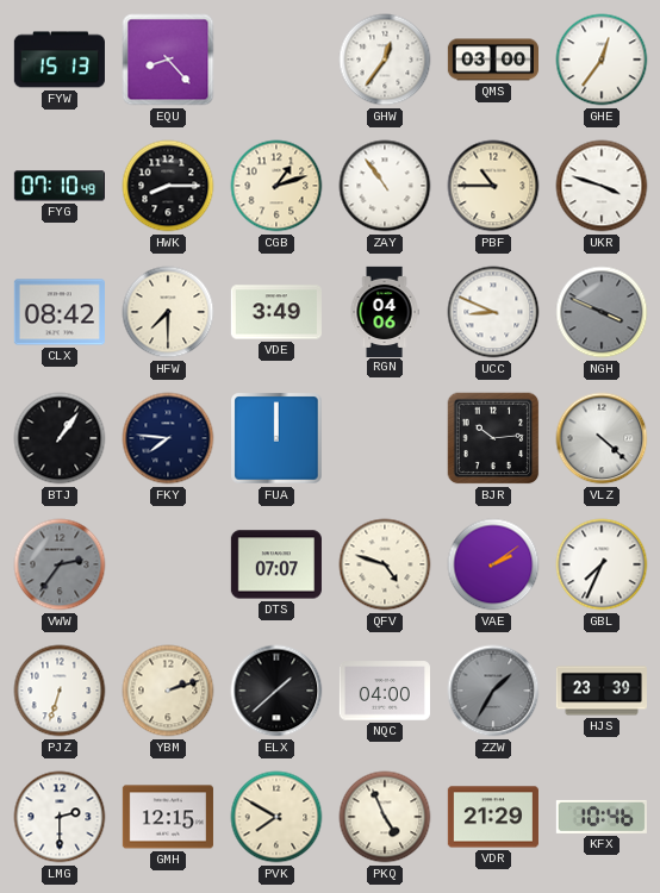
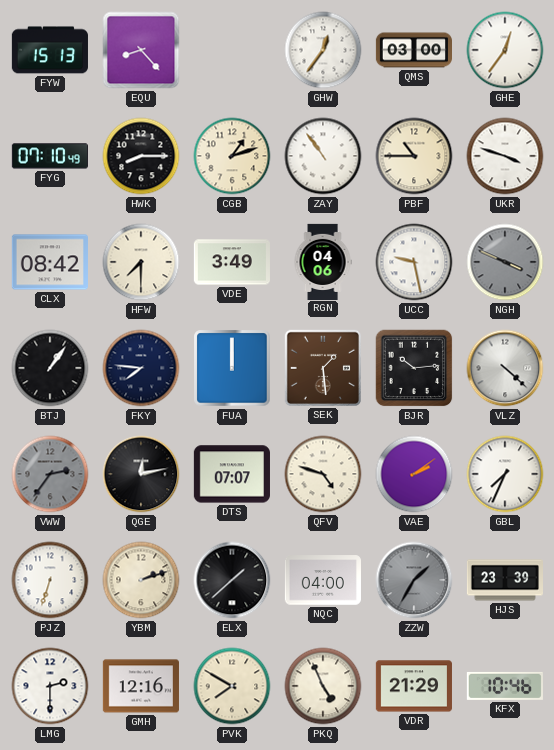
UCC: 8:49 -> 9:28 (414, 262)
SEK: none -> 1:29 (323, 368)
QGE: none -> 12:13 (141, 474)
GMH: 12:15 -> 12:16 (141, 686)
